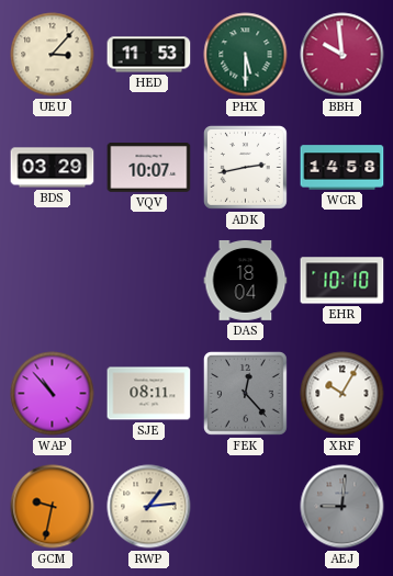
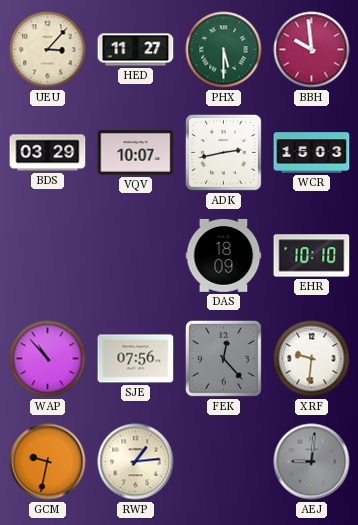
HED: 11:53 -> 11:27 (136, 50)
WCR: 14:58 -> 15:03 (312, 153)
DAS: 18:04 -> 18:09 (224, 255)
SJE: 08:11 -> 07:56 (136, 359)
XRF: 10:05 -> 9:31 (312, 359)
